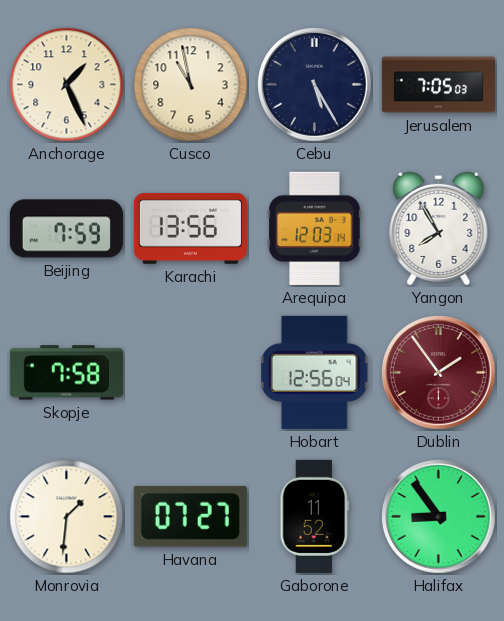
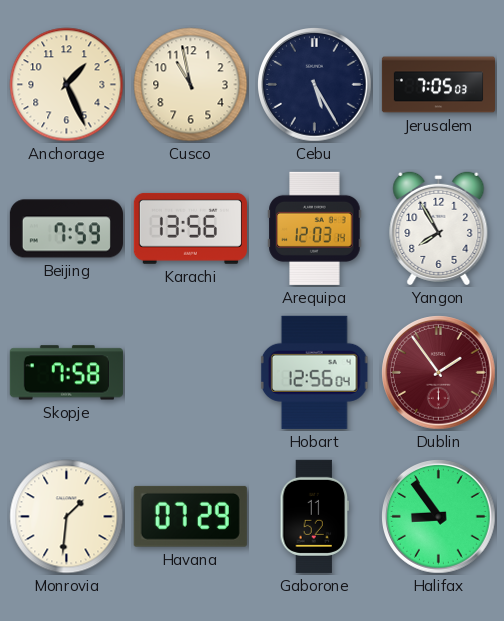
Havana: 07:27 -> 07:29 (190, 516)
